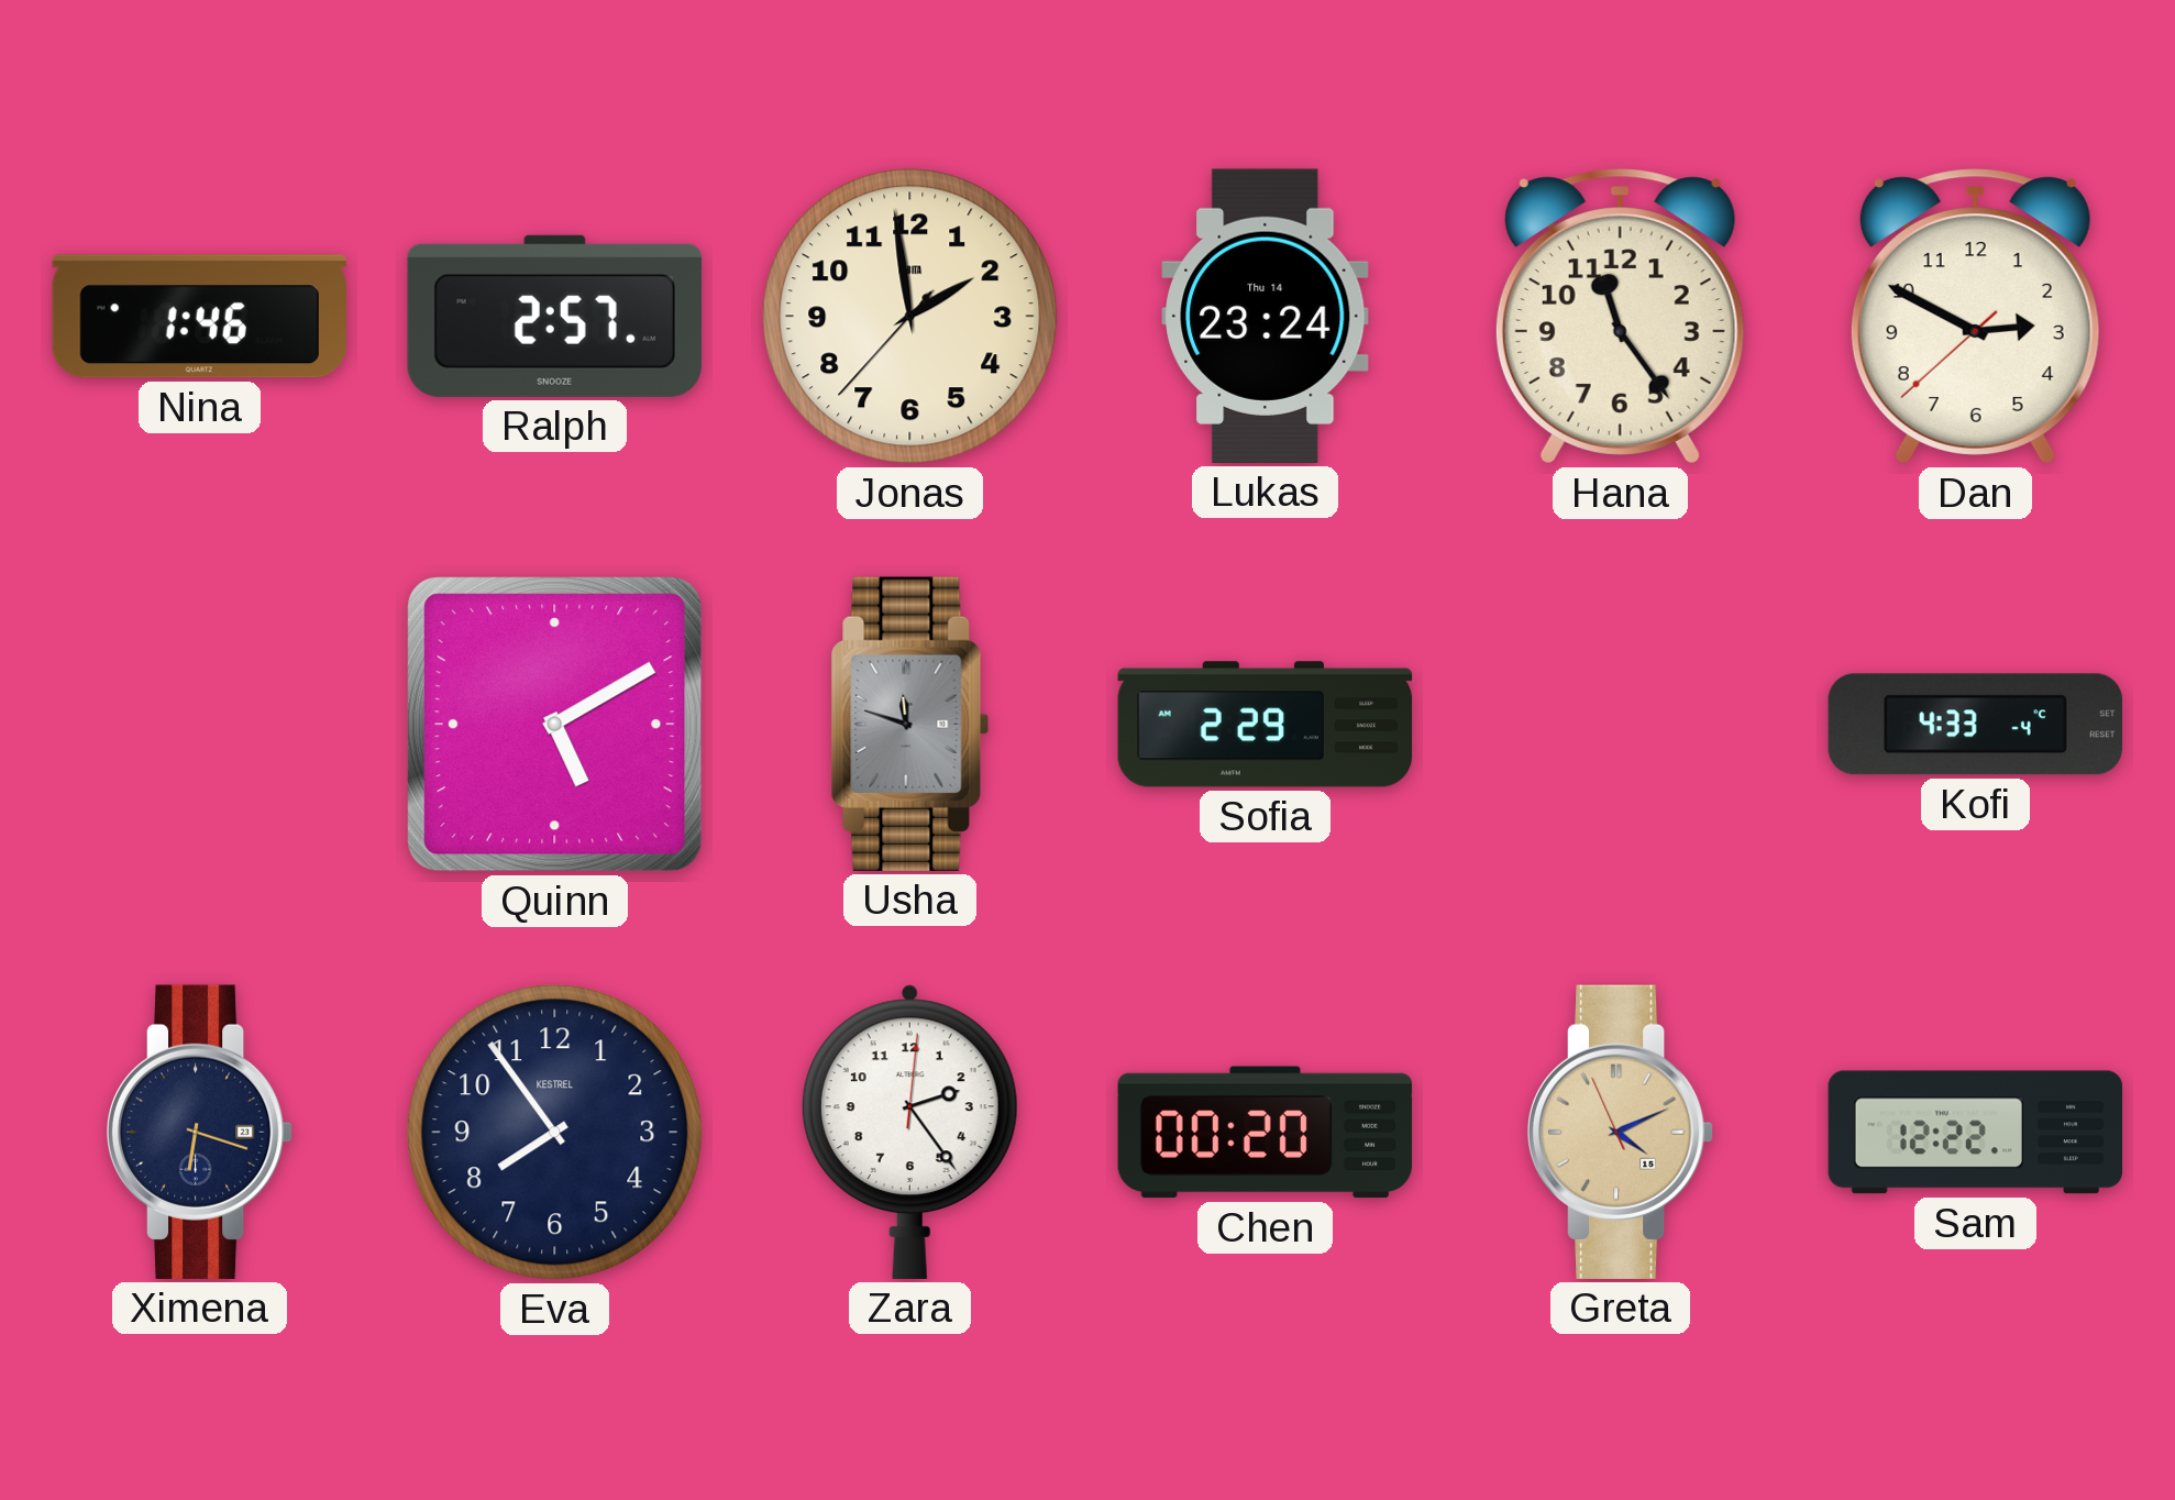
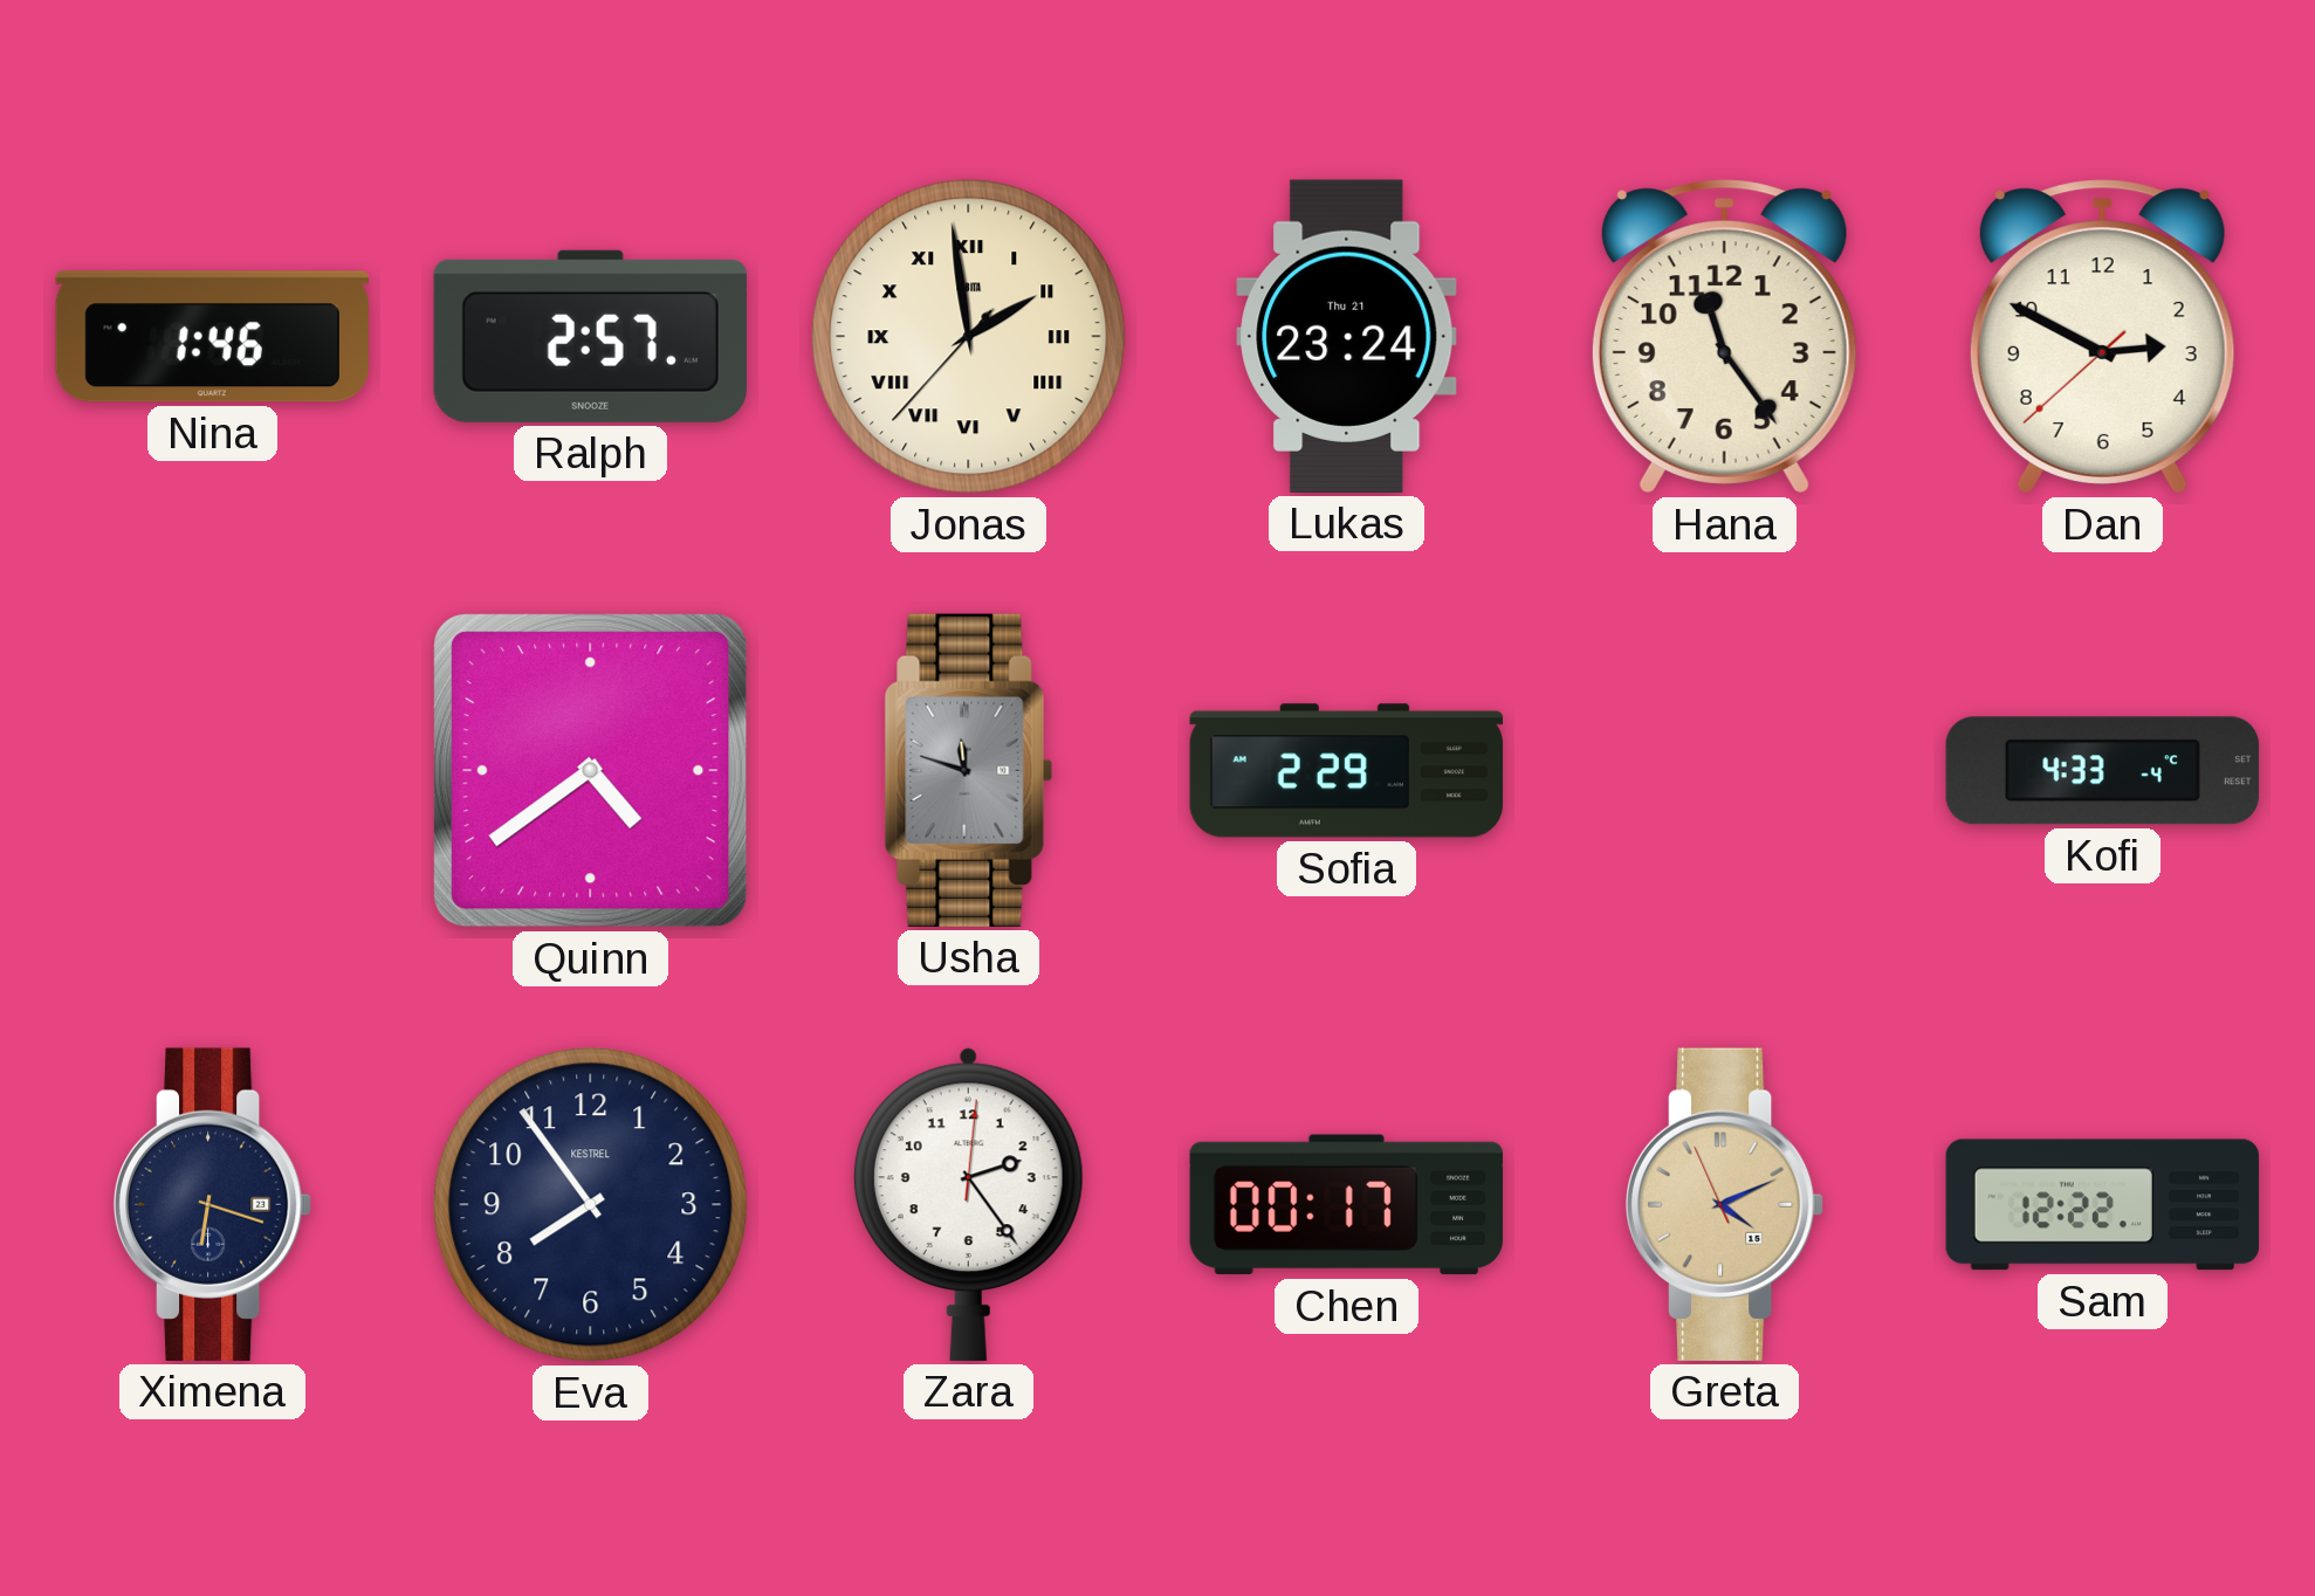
Jonas numerals: Arabic -> Roman (969, 337)
Lukas date: Thu 14 -> Thu 21 (1347, 336)
Quinn: 5:10 -> 4:39 (591, 771)
Chen: 00:20 -> 00:17 (1346, 1205)
